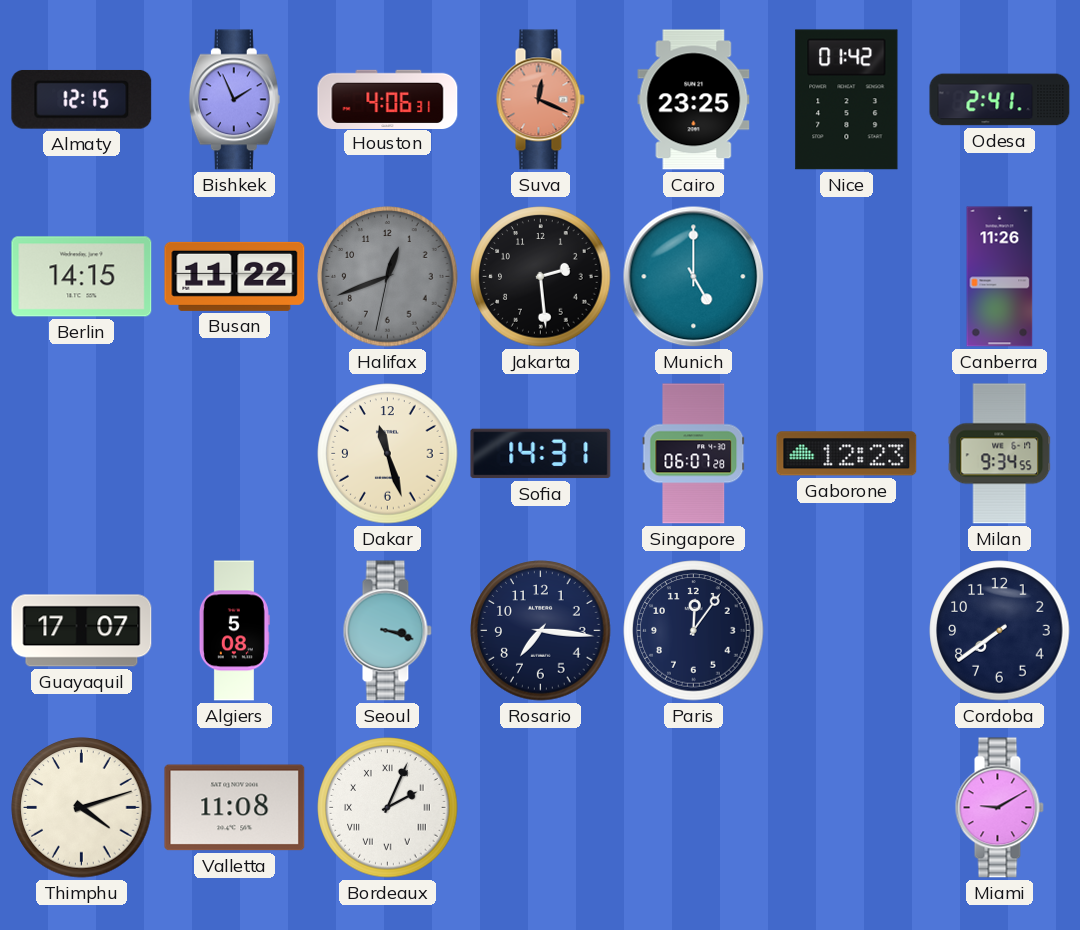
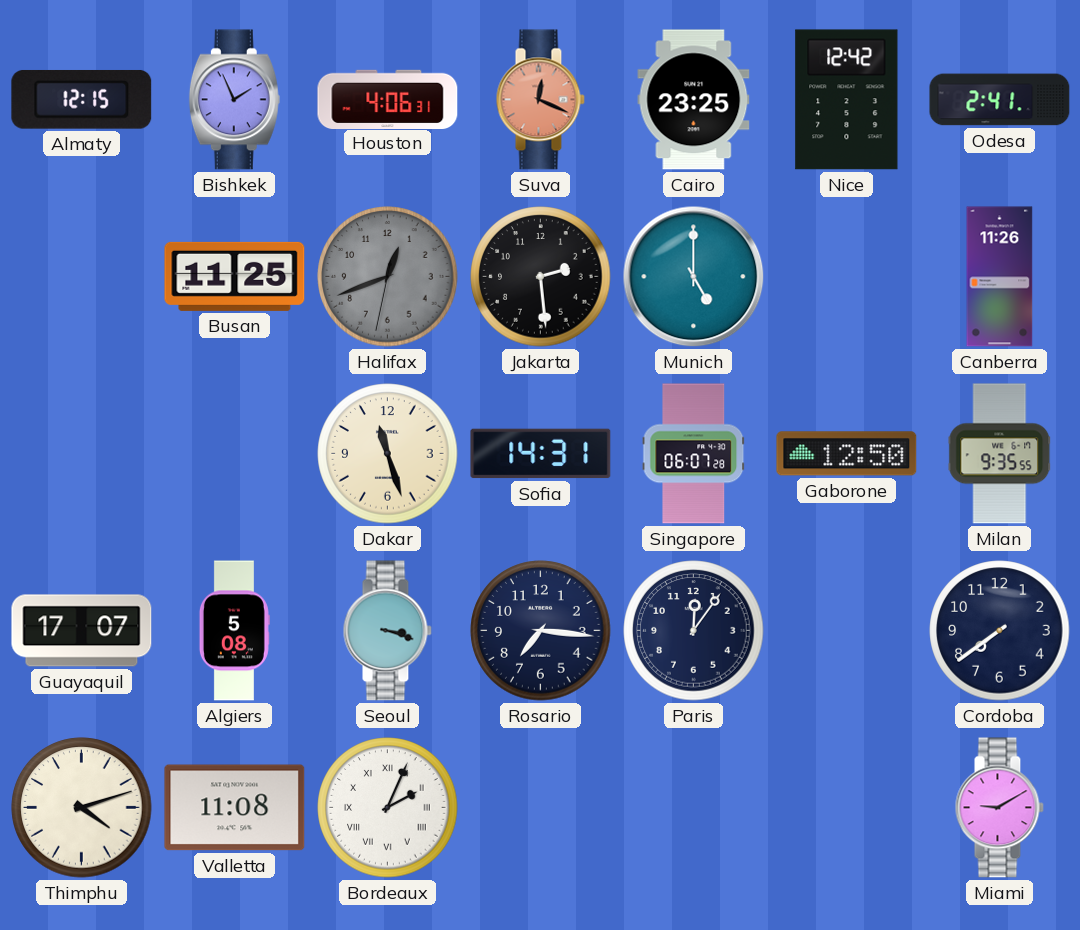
Nice: 01:42 -> 12:42 (847, 100)
Berlin: 14:15 -> none (82, 277)
Busan: 11:22 -> 11:25 (235, 276)
Gaborone: 12:23 -> 12:50 (847, 454)
Milan: 9:34 -> 9:35 (1000, 454)
